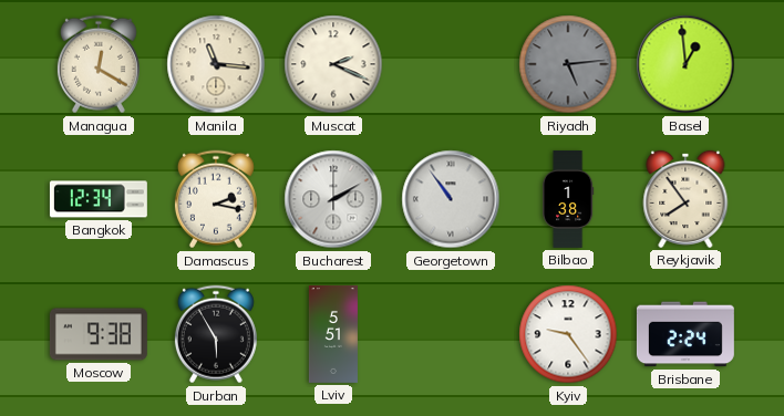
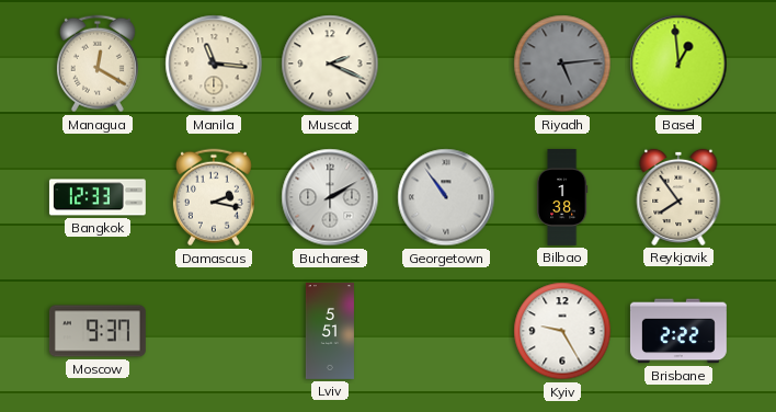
Bangkok: 12:34 -> 12:33 (98, 197)
Moscow: 9:38 -> 9:37 (98, 331)
Durban: 5:55 -> none (216, 334)
Kyiv: 9:24 -> 9:25 (562, 331)
Brisbane: 2:24 -> 2:22 (678, 331)
